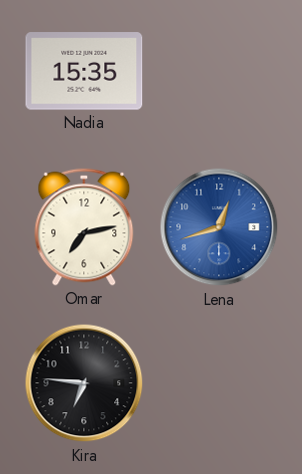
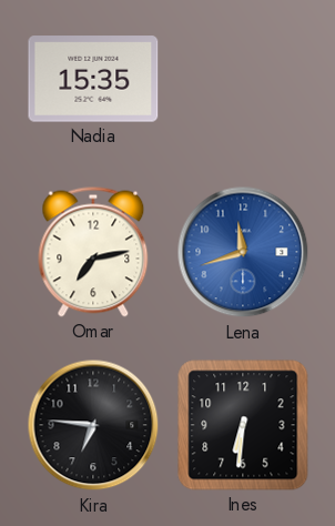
Lena: 12:42 -> 11:42 (243, 252)
Ines: none -> 6:31 (243, 425)
